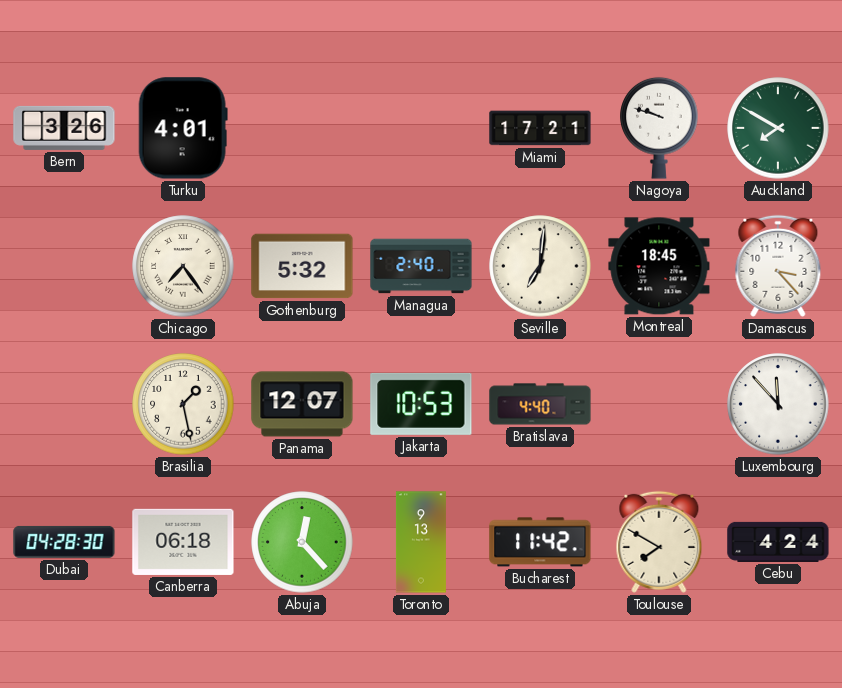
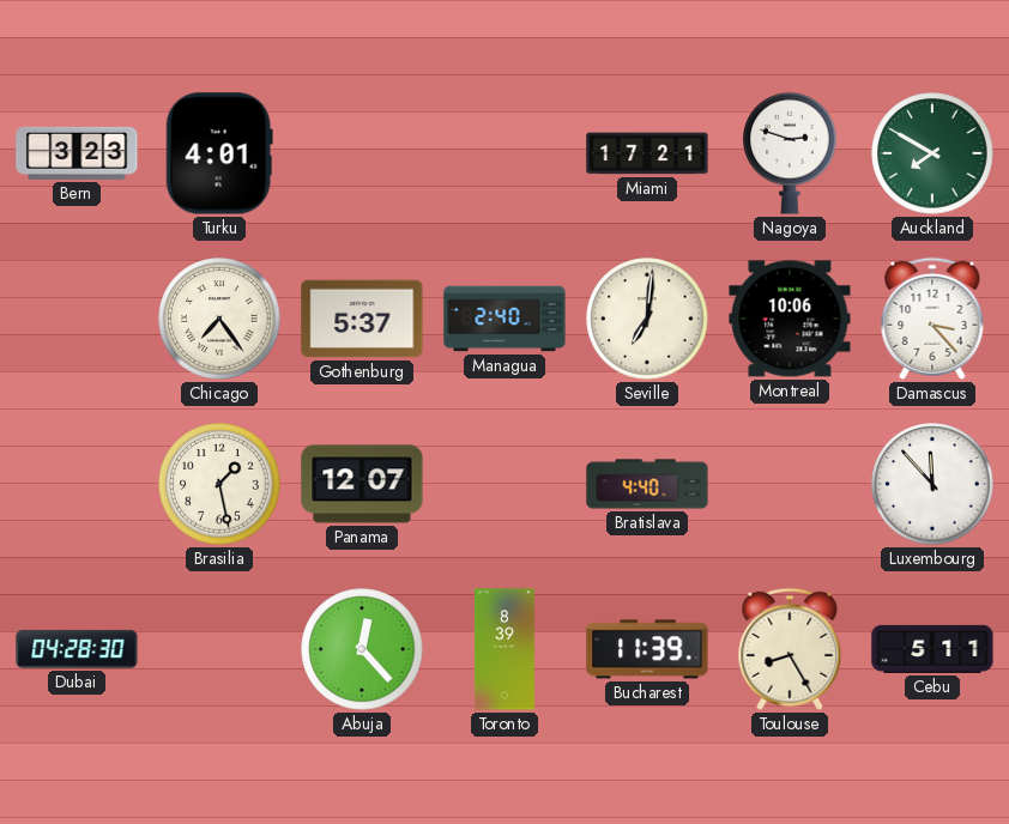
Bern: 3:26 -> 3:23 (77, 153)
Nagoya: 9:48 -> 2:48 (790, 153)
Gothenburg: 5:32 -> 5:37 (362, 319)
Montreal: 18:45 -> 10:06 (790, 319)
Jakarta: 10:53 -> none (421, 404)
Canberra: 06:18 -> none (183, 542)
Toronto: 9:13 -> 8:39 (505, 649)
Bucharest: 11:42 -> 11:39 (647, 649)
Toulouse: 7:50 -> 8:25 (790, 649)
Cebu: 4:24 -> 5:11 (932, 649)
